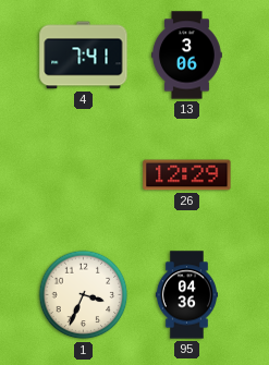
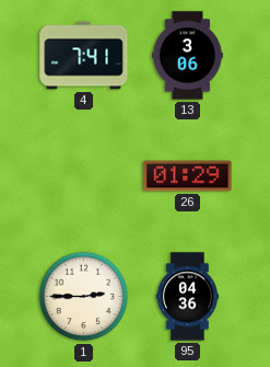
26: 12:29 -> 01:29 (188, 176)
1: 3:34 -> 2:45 (84, 297)
